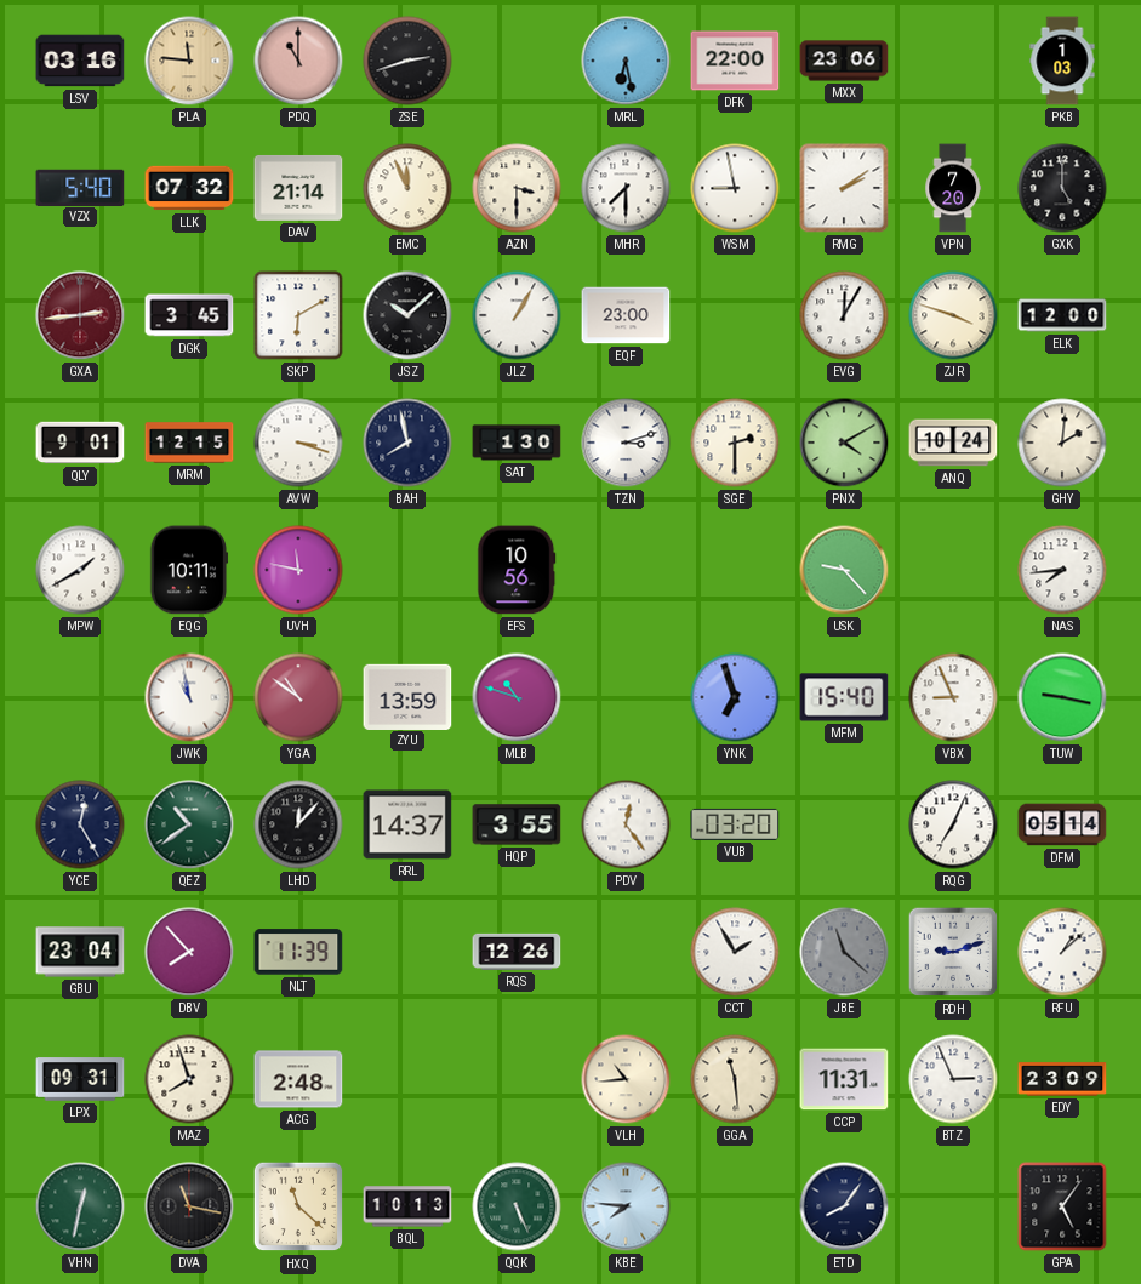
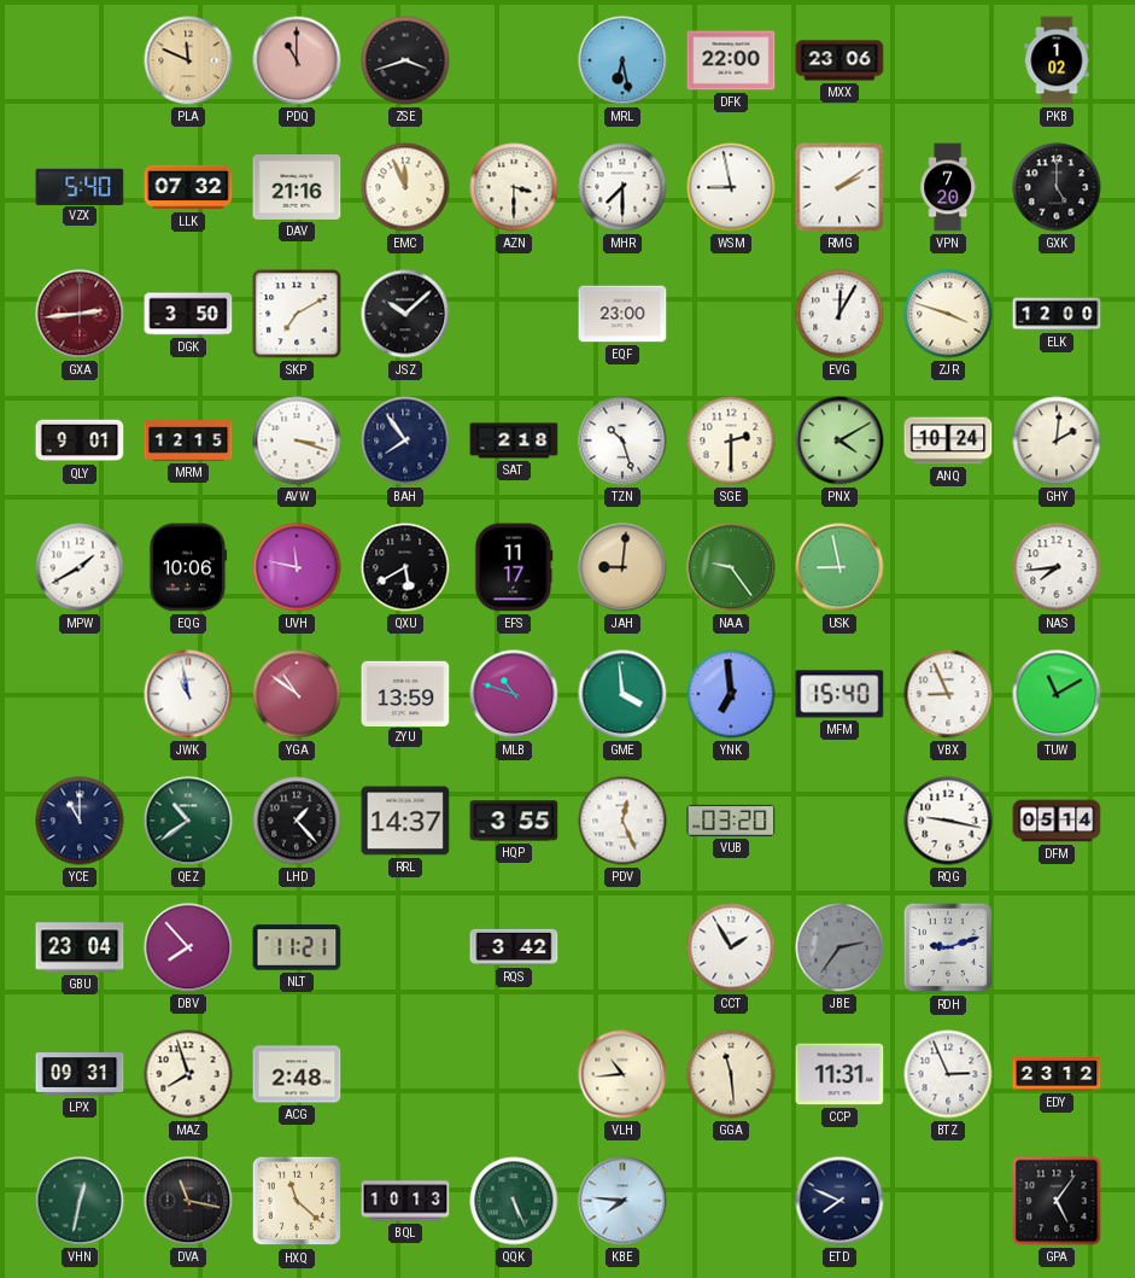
LSV: 03:16 -> none (80, 61)
PLA: 11:46 -> 11:49 (188, 60)
ZSE: 2:42 -> 3:42 (405, 60)
PKB: 1:03 -> 1:02 (1057, 60)
DAV: 21:14 -> 21:16 (297, 187)
DGK: 3:45 -> 3:50 (188, 314)
SKP: 6:10 -> 7:10 (297, 314)
JLZ: 1:05 -> none (517, 315)
BAH: 7:58 -> 7:54 (405, 440)
SAT: 1:30 -> 2:18 (514, 440)
TZN: 3:12 -> 10:27 (622, 440)
EQG: 10:11 -> 10:06 (188, 567)
QXU: none -> 5:40 (405, 567)
EFS: 10:56 -> 11:17 (514, 567)
JAH: none -> 9:01 (622, 567)
NAA: none -> 9:24 (731, 567)
USK: 9:23 -> 8:58 (839, 567)
GME: none -> 3:59 (622, 694)
YNK: 6:57 -> 6:59 (731, 694)
TUW: 9:17 -> 11:10 (1057, 694)
YCE: 12:25 -> 11:00 (80, 821)
LHD: 12:07 -> 1:23 (297, 821)
PDV: 12:24 -> 12:26 (622, 821)
RQG: 7:04 -> 9:17 (948, 821)
NLT: 11:39 -> 11:21 (297, 947)
RQS: 12:26 -> 3:42 (514, 947)
JBE: 11:22 -> 2:36 (839, 947)
RFU: 1:08 -> none (1062, 952)
EDY: 23:09 -> 23:12 (1057, 1074)
ETD: 8:06 -> 7:49 (839, 1201)
